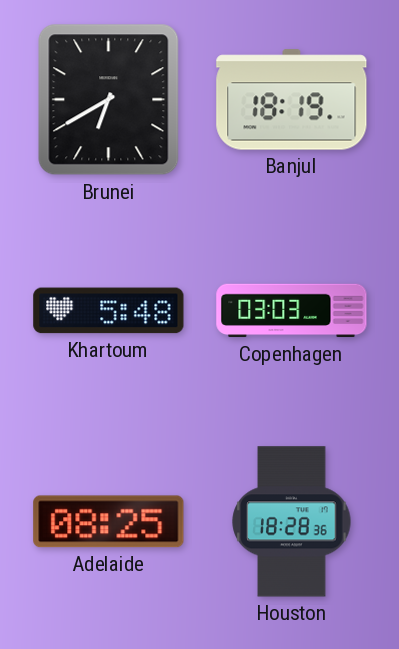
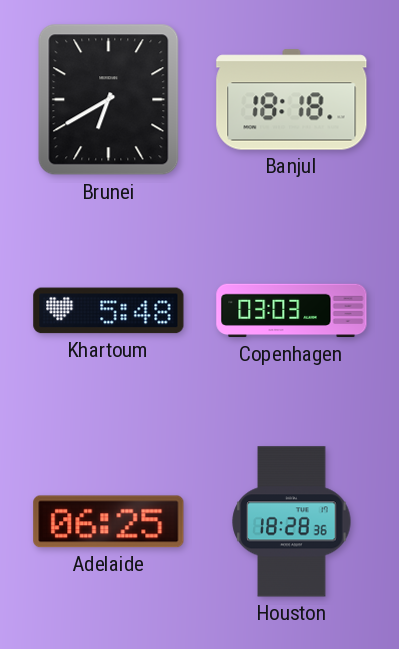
Banjul: 18:19 -> 18:18 (292, 100)
Adelaide: 08:25 -> 06:25 (109, 522)
